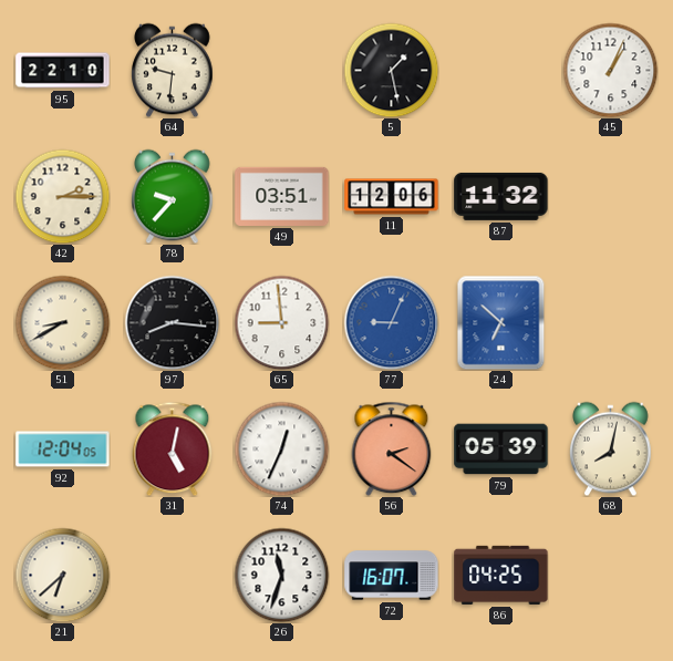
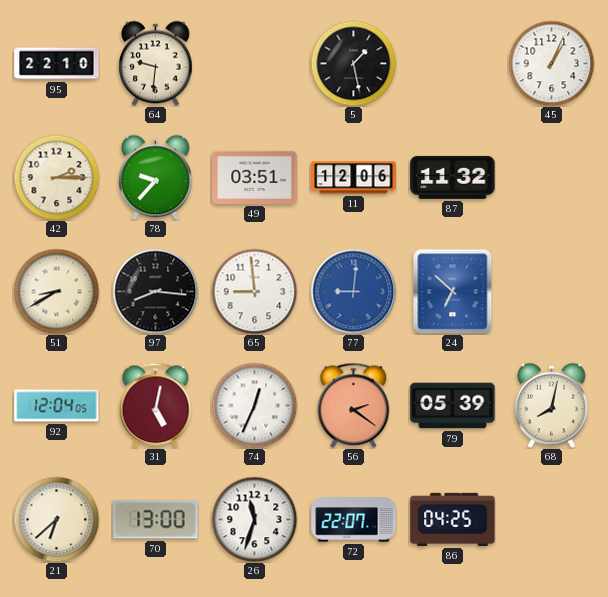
77: 9:04 -> 9:01 (353, 291)
70: none -> 13:00 (156, 520)
72: 16:07 -> 22:07 (354, 520)
